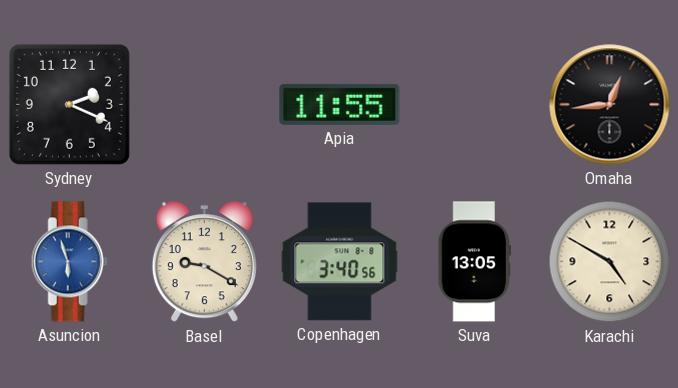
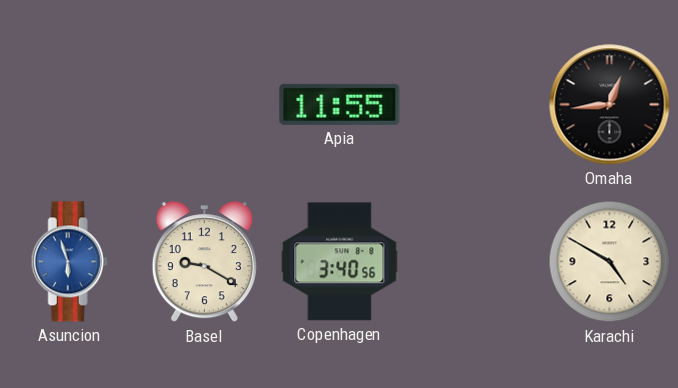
Sydney: 2:19 -> none (69, 104)
Suva: 13:05 -> none (474, 262)
